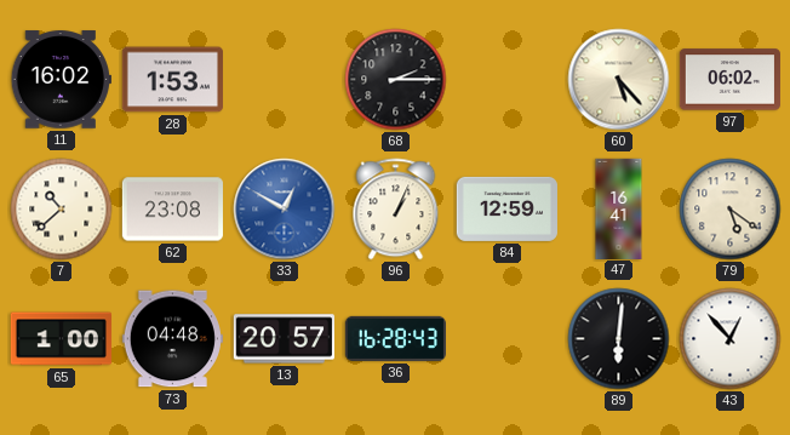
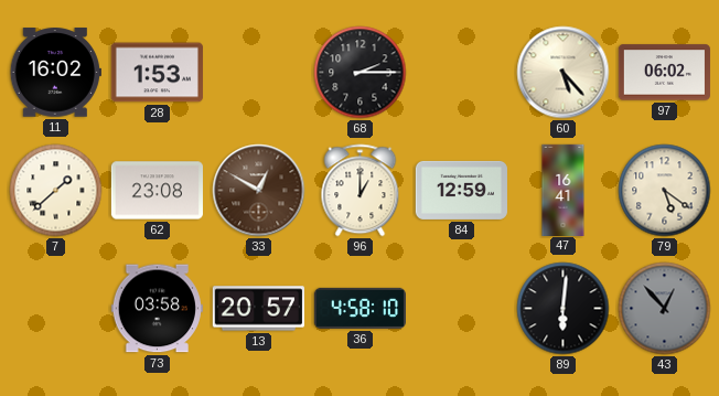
7: 10:38 -> 1:38 (56, 191)
33 dial: blue -> brown (259, 191)
96: 1:04 -> 1:00 (361, 191)
65: 1:00 -> none (61, 339)
73: 04:48 -> 03:58 (157, 309)
36: 16:28 -> 4:58 (359, 308)
43 dial: white -> grey (665, 309)
